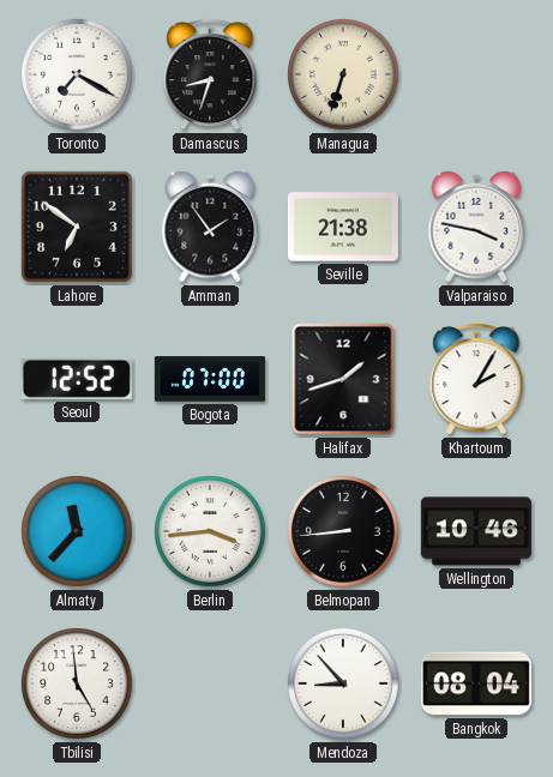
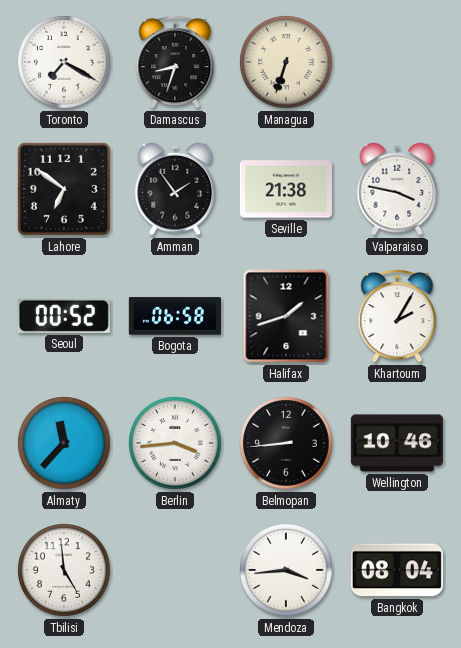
Seoul: 12:52 -> 00:52 (64, 316)
Bogota: 07:00 -> 06:58 (175, 316)
Mendoza: 8:53 -> 3:44 (287, 571)
